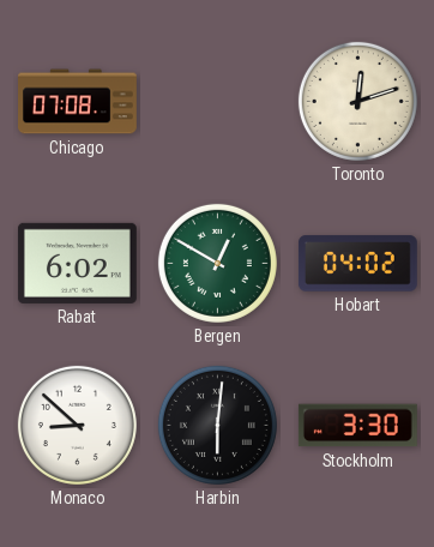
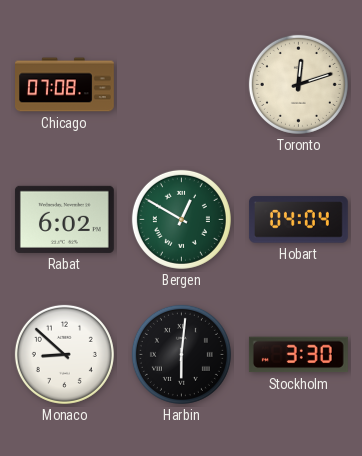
Hobart: 04:02 -> 04:04 (298, 220)
